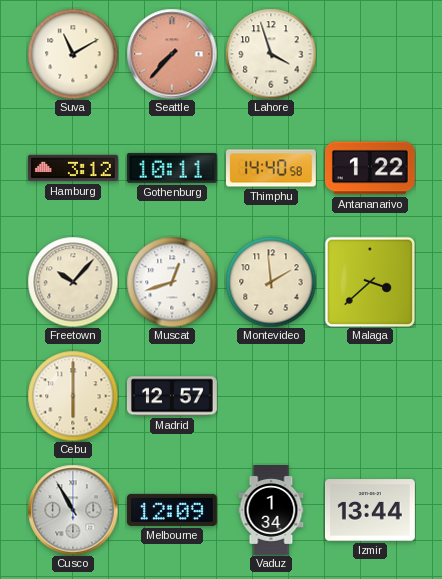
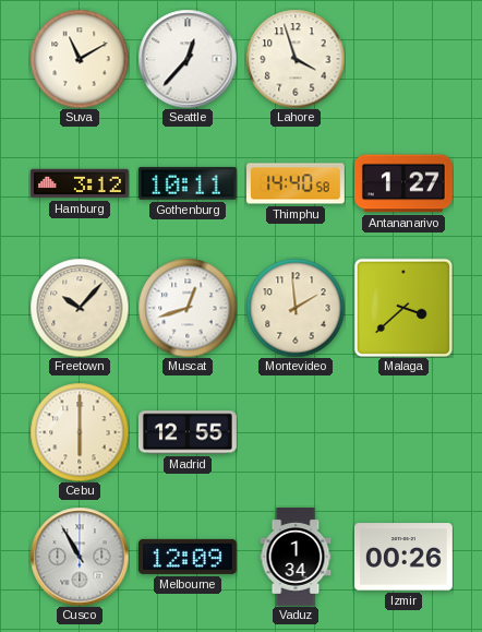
Seattle: 7:37 -> 12:37 (188, 59)
Seattle dial: salmon -> white (188, 59)
Antananarivo: 1:22 -> 1:27 (403, 183)
Madrid: 12:57 -> 12:55 (188, 432)
Izmir: 13:44 -> 00:26 (403, 557)
